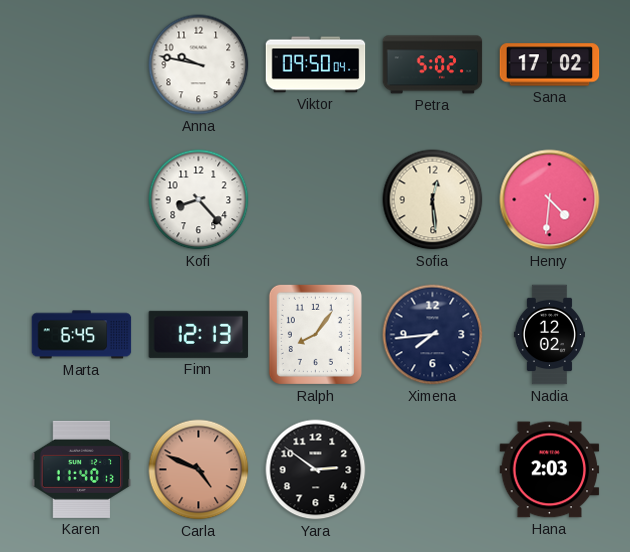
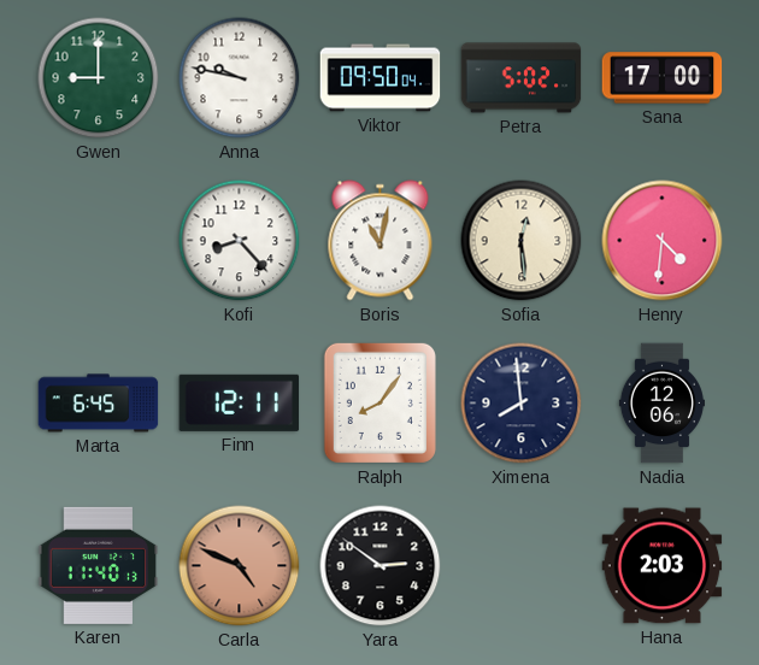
Gwen: none -> 9:00 (99, 78)
Sana: 17:02 -> 17:00 (663, 78)
Boris: none -> 11:02 (381, 241)
Finn: 12:13 -> 12:11 (240, 402)
Ximena: 7:44 -> 7:59 (522, 404)
Nadia: 12:02 -> 12:06 (661, 404)
